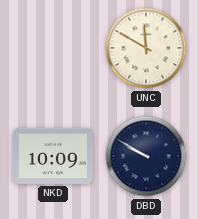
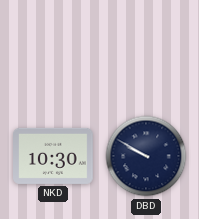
UNC: 11:50 -> none (146, 48)
NKD: 10:09 -> 10:30 (54, 156)
